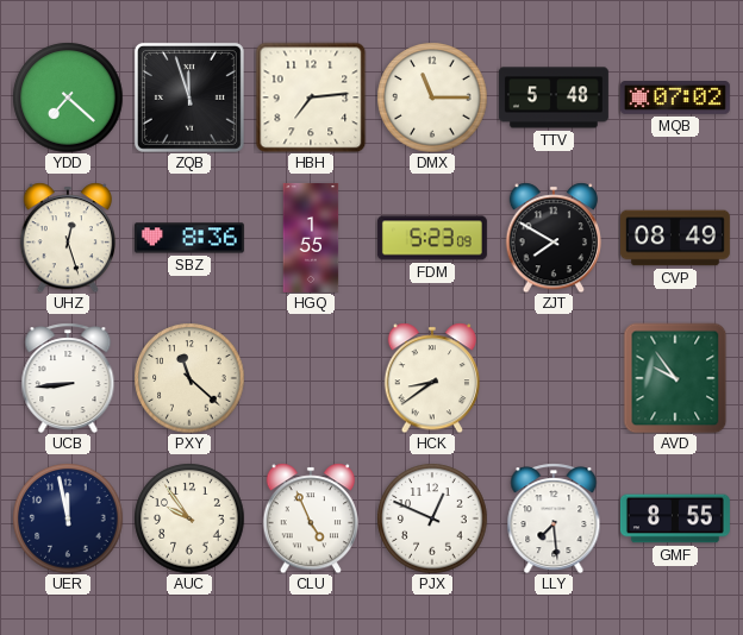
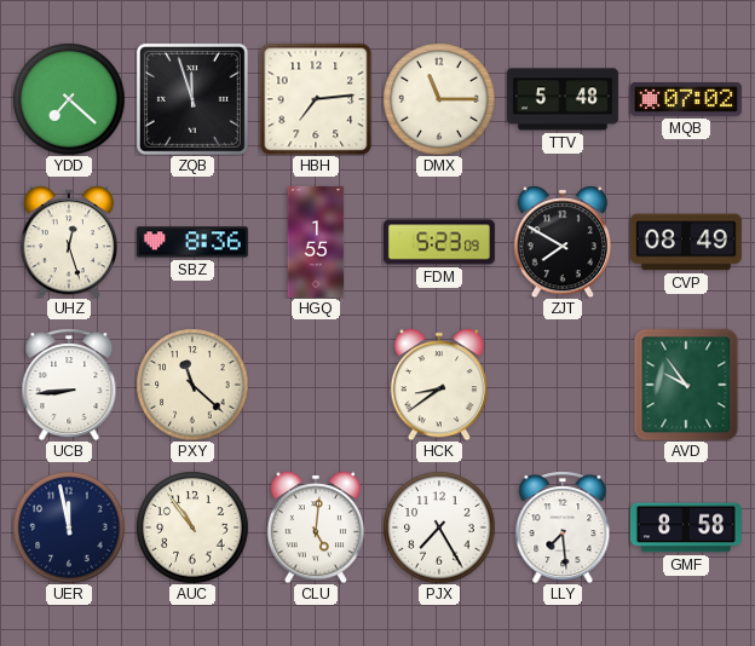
AUC: 9:54 -> 10:54 (192, 527)
CLU: 4:56 -> 5:01 (315, 527)
PJX: 12:49 -> 7:25 (439, 527)
GMF: 8:55 -> 8:58 (686, 527)
